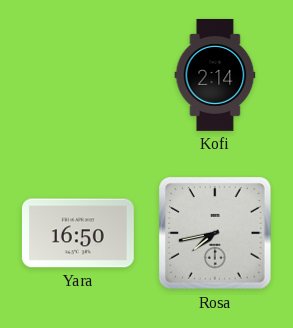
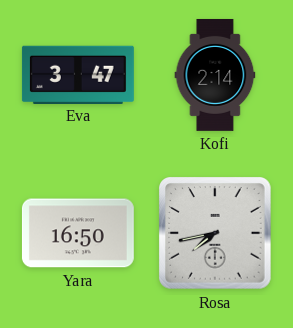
Eva: none -> 3:47 (78, 74)
